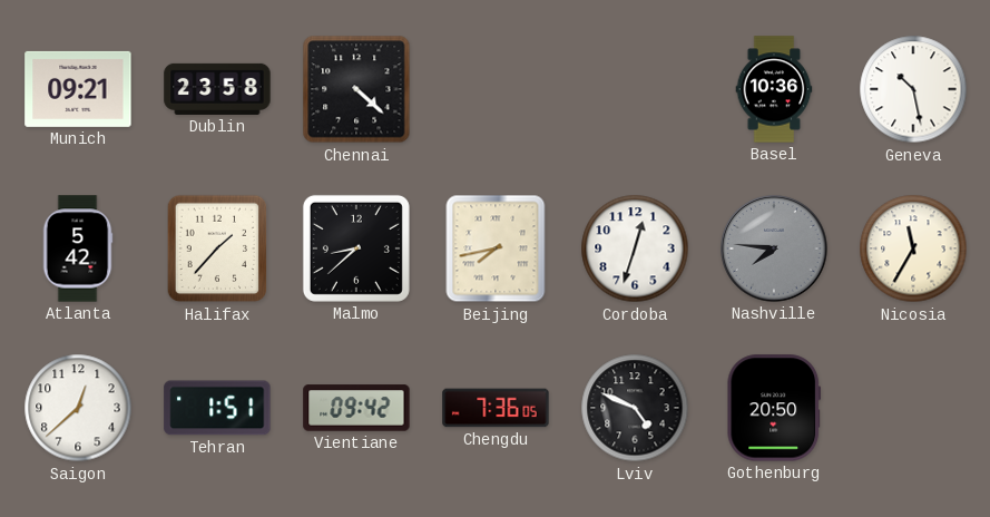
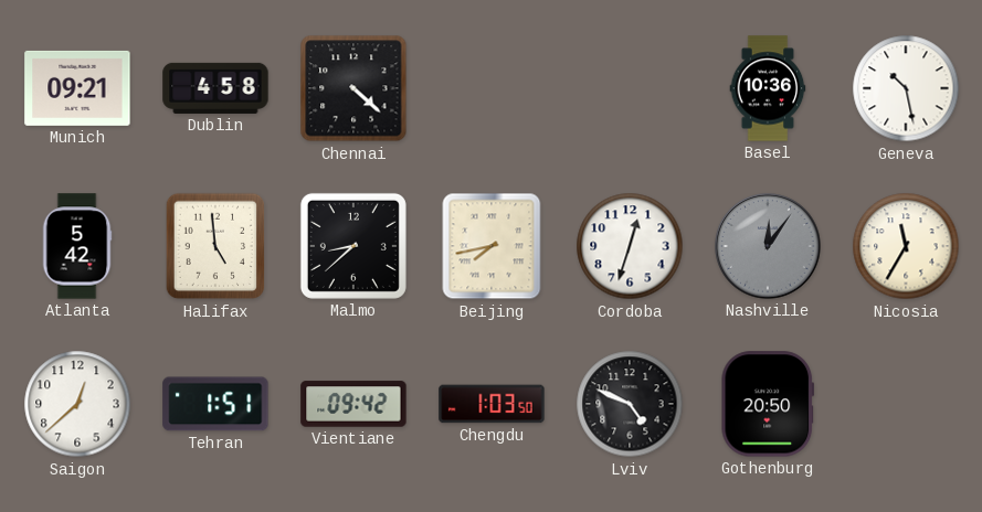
Dublin: 23:58 -> 4:58 (215, 88)
Halifax: 1:37 -> 4:59 (215, 246)
Nashville: 7:46 -> 12:06 (768, 246)
Chengdu: 7:36 -> 1:03 (492, 404)
